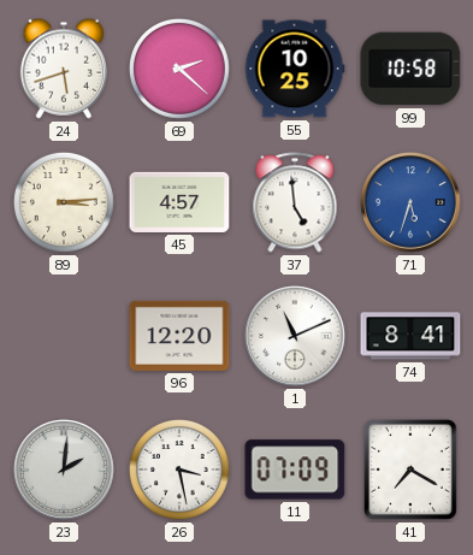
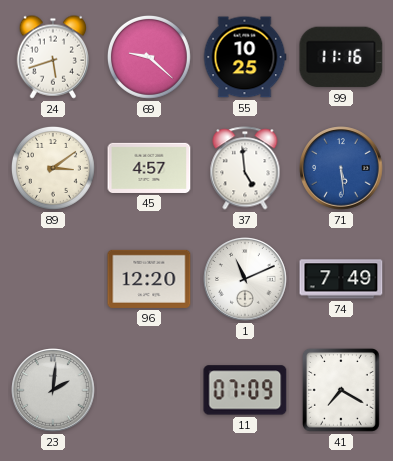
69: 2:22 -> 9:22 (149, 57)
99: 10:58 -> 11:16 (341, 57)
89: 3:14 -> 3:09 (53, 168)
71: 5:33 -> 5:29 (341, 168)
74: 8:41 -> 7:49 (341, 279)
26: 3:28 -> none (179, 470)
